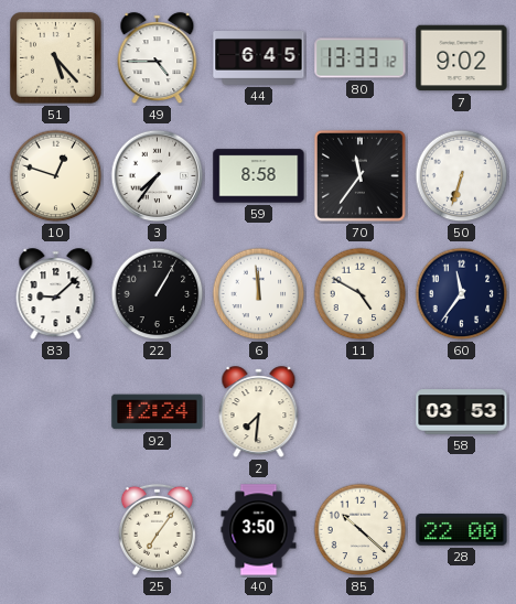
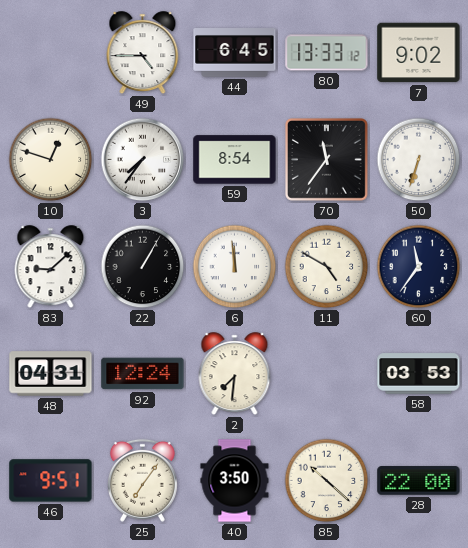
51: 5:23 -> none (56, 58)
59: 8:58 -> 8:54 (235, 160)
48: none -> 04:31 (51, 374)
46: none -> 9:51 (51, 481)
